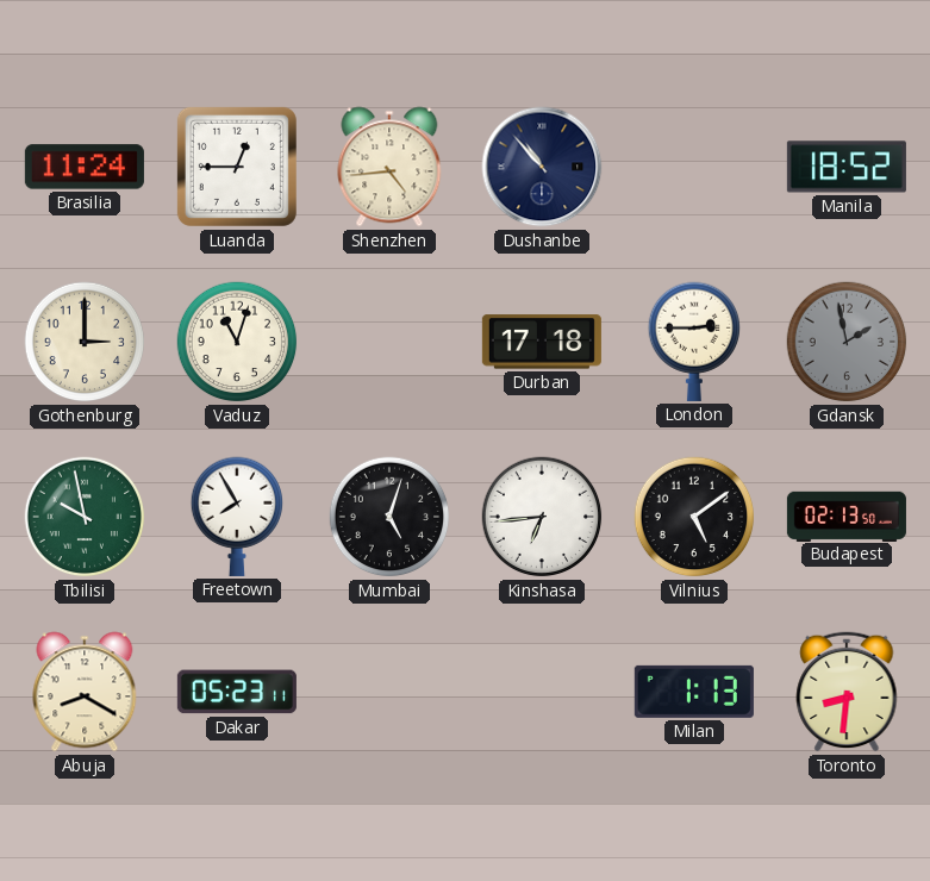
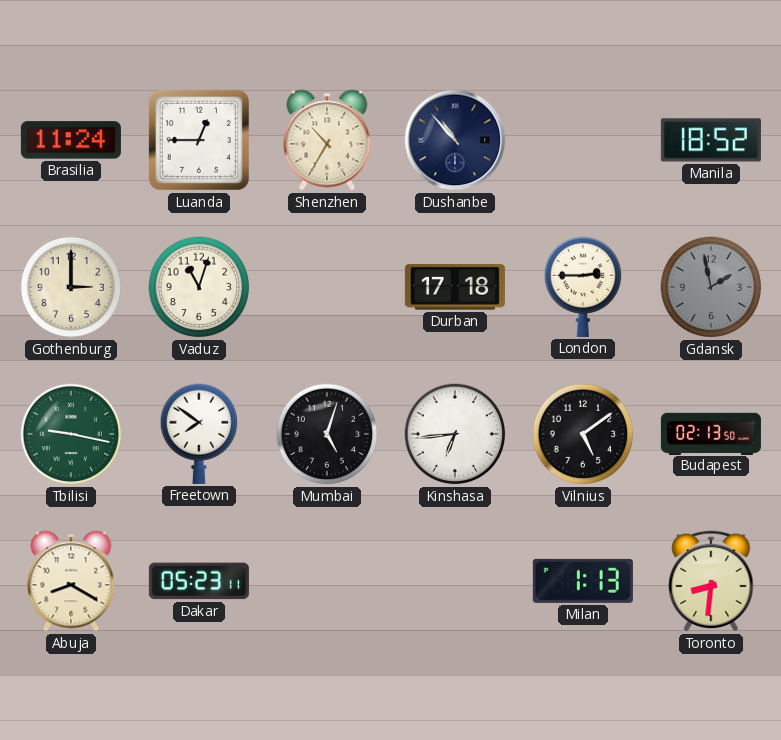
Shenzhen: 4:44 -> 10:35 (327, 140)
Tbilisi: 9:58 -> 9:17 (71, 434)
Freetown: 7:55 -> 7:51 (198, 434)
